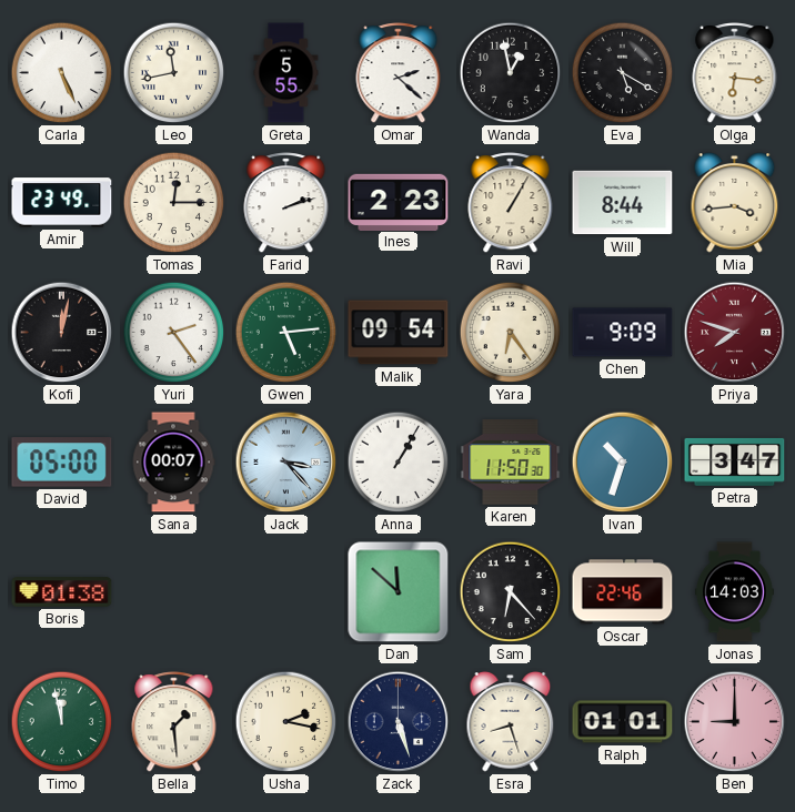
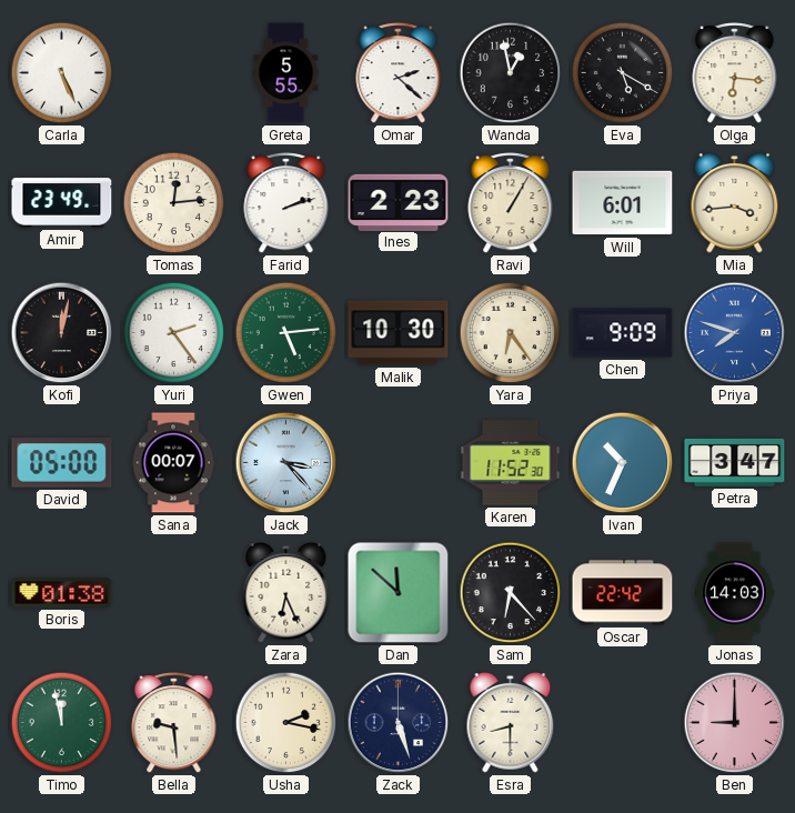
Leo: 11:43 -> none (174, 73)
Tomas: 12:15 -> 12:14 (174, 203)
Will: 8:44 -> 6:01 (623, 203)
Malik: 09:54 -> 10:30 (399, 333)
Priya dial: burgundy -> blue (735, 333)
Anna: 1:05 -> none (399, 463)
Karen: 11:50 -> 11:52 (511, 463)
Ivan: 10:33 -> 10:34 (623, 463)
Zara: none -> 6:26 (286, 593)
Oscar: 22:46 -> 22:42 (623, 593)
Bella: 1:29 -> 9:29 (174, 723)
Esra: 8:27 -> 8:30 (511, 723)
Ralph: 01:01 -> none (623, 722)
